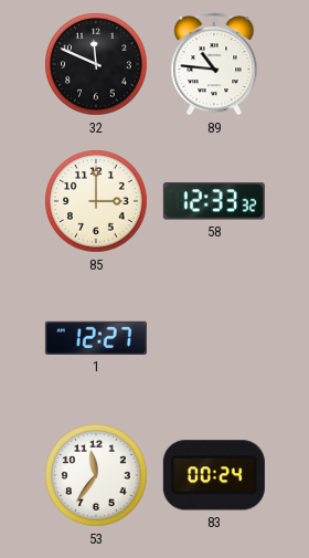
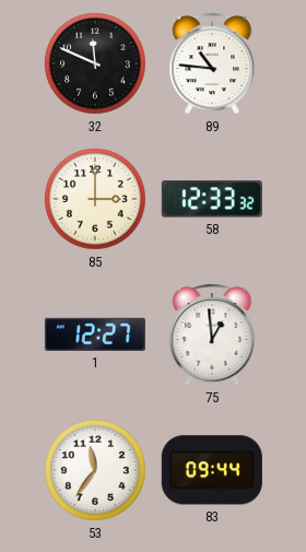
75: none -> 12:59 (212, 336)
83: 00:24 -> 09:44 (212, 470)
